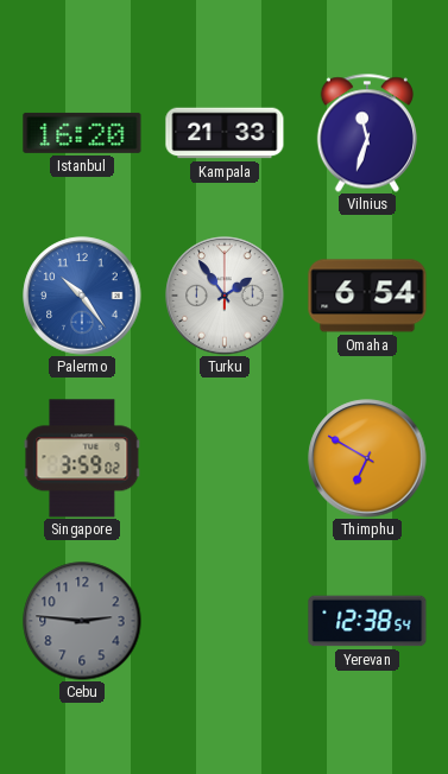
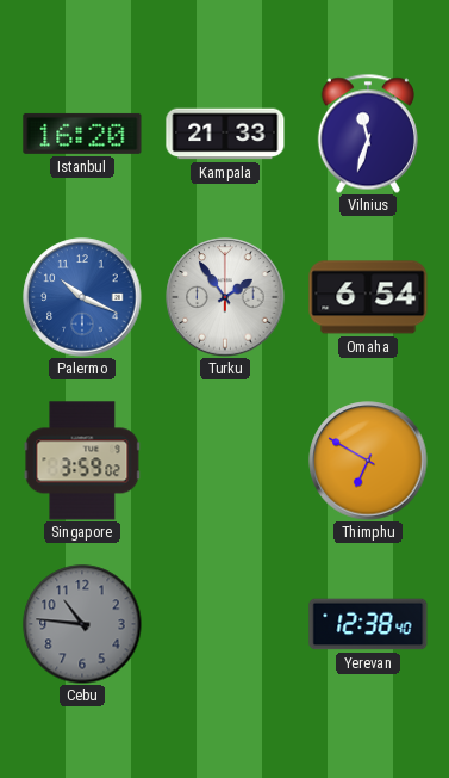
Palermo: 10:24 -> 10:19 (82, 297)
Cebu: 2:46 -> 10:46 (82, 624)
Yerevan: 12:38:54 -> 12:38:40 (368, 624)
